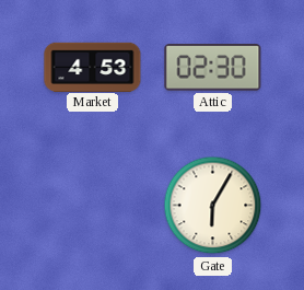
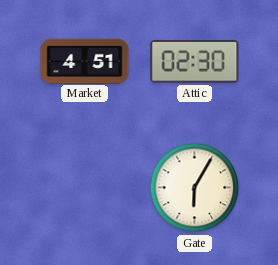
Market: 4:53 -> 4:51 (85, 61)
